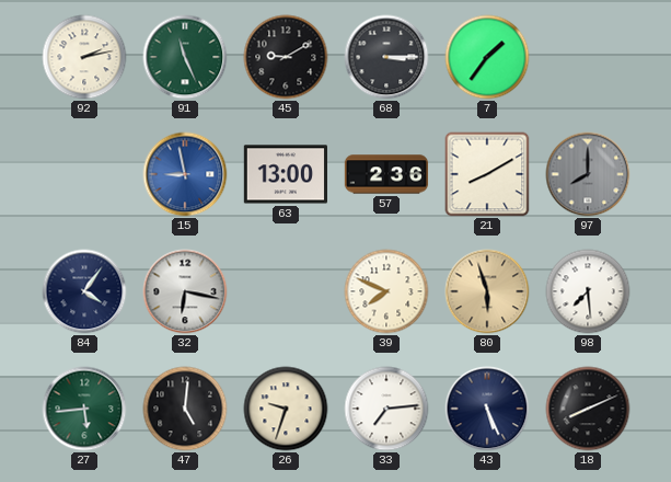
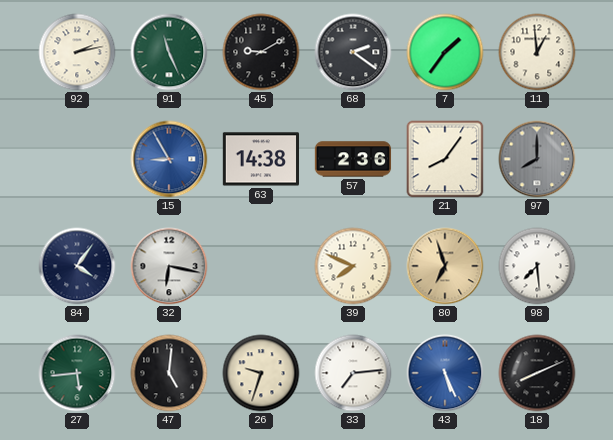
68: 3:15 -> 2:21 (353, 52)
11: none -> 12:59 (537, 52)
15: 8:58 -> 8:55 (169, 159)
63: 13:00 -> 14:38 (260, 159)
21: 8:10 -> 8:06 (445, 159)
80: 5:57 -> 6:57 (445, 266)
43 dial: navy -> blue (445, 373)
